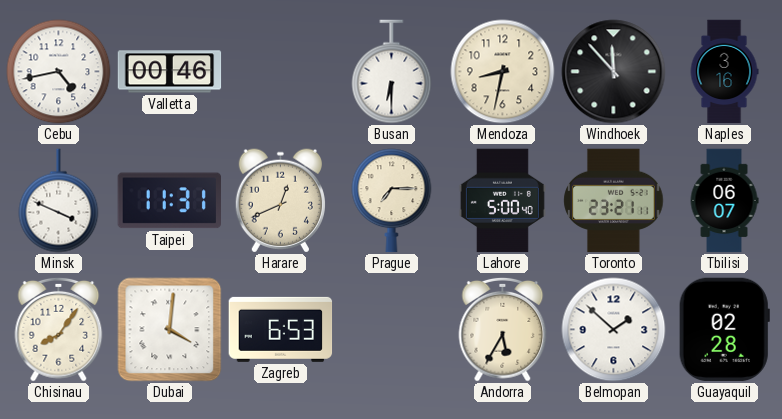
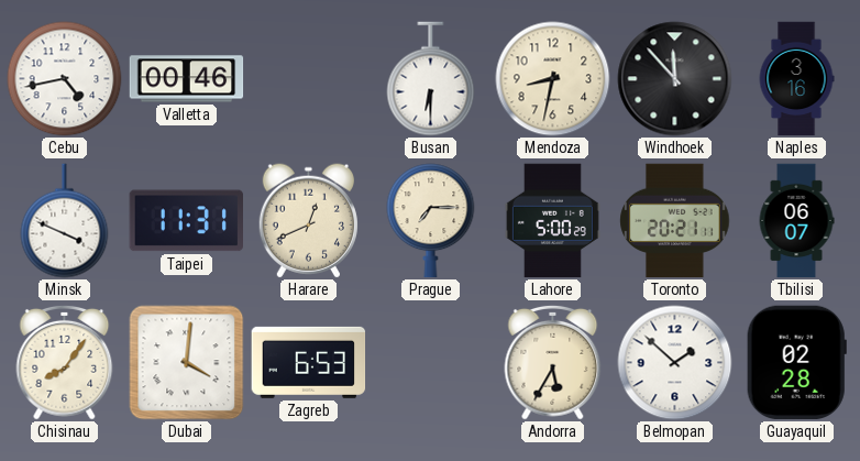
Lahore: 5:00:40 -> 5:00:29 (552, 221)
Toronto: 23:21 -> 20:21 (675, 221)
